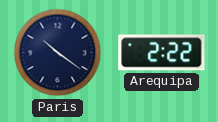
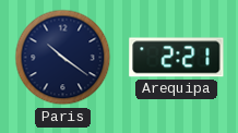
Arequipa: 2:22 -> 2:21 (177, 58)
